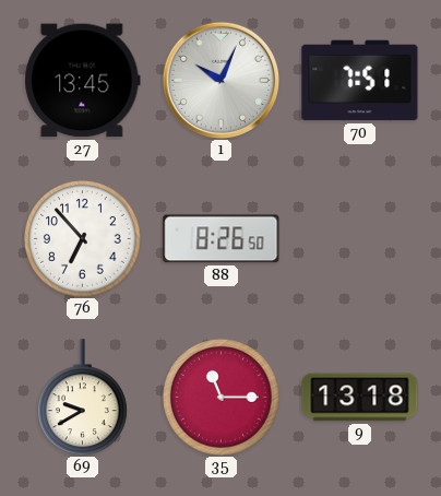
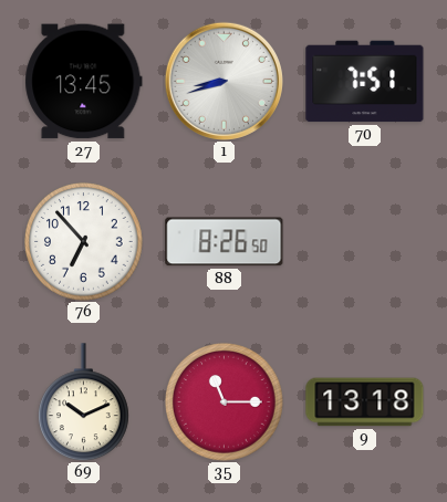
1: 10:04 -> 8:42 (224, 81)
69: 9:40 -> 10:11 (83, 402)
